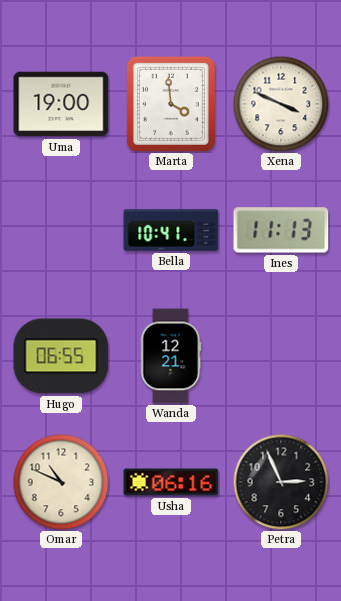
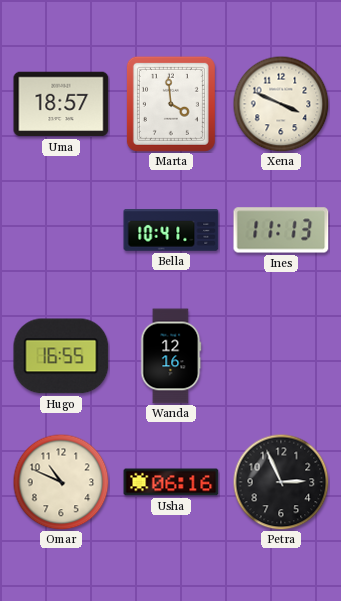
Uma: 19:00 -> 18:57 (61, 104)
Hugo: 06:55 -> 16:55 (61, 356)
Wanda: 12:21 -> 12:16 (171, 356)
